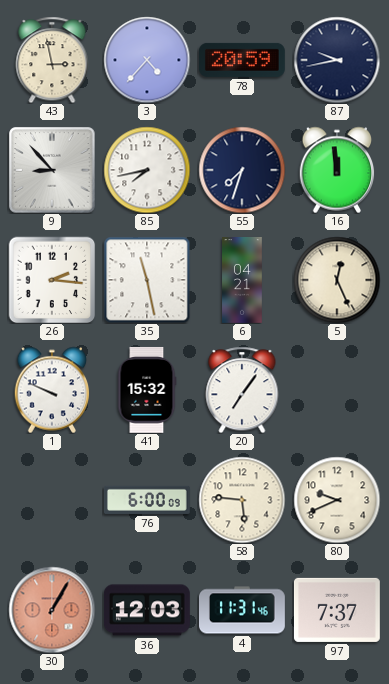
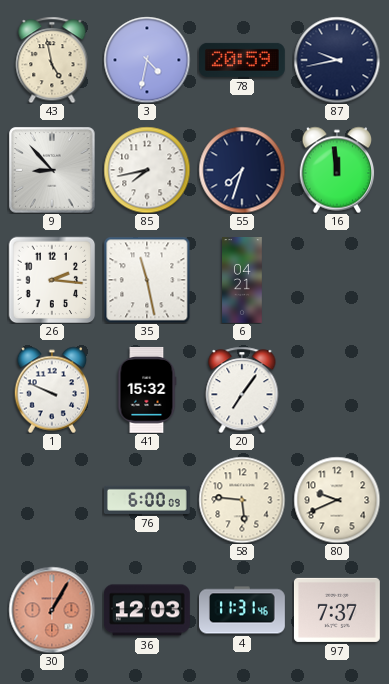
43: 2:58 -> 4:58 (52, 60)
3: 4:37 -> 4:32 (147, 60)
5: 12:26 -> none (337, 280)
